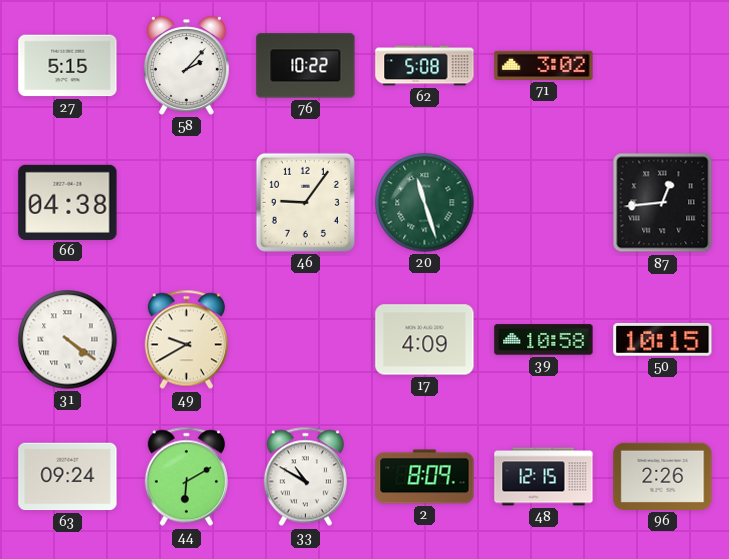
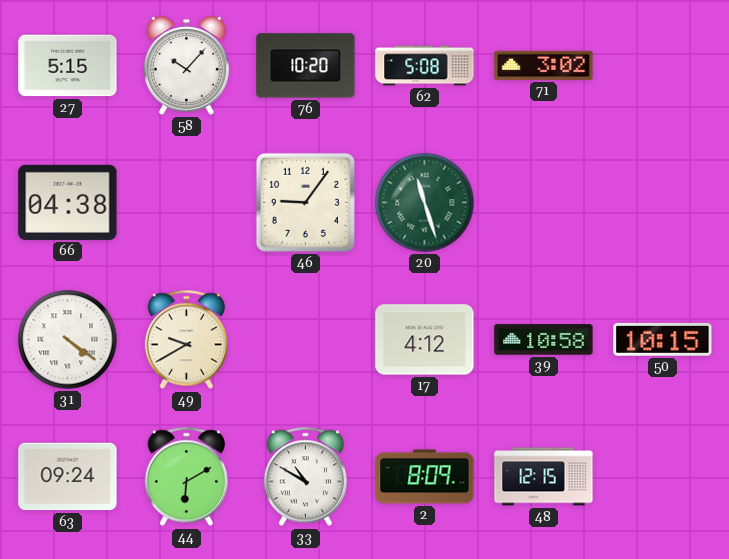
58: 2:07 -> 10:07 (186, 66)
76: 10:22 -> 10:20 (306, 66)
87: 12:44 -> none (663, 203)
17: 4:09 -> 4:12 (425, 340)
96: 2:26 -> none (663, 476)
